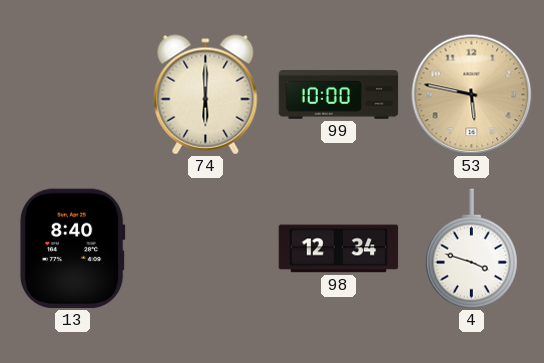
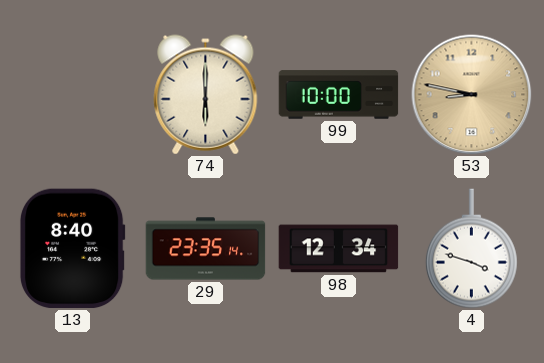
53: 5:47 -> 8:47 (472, 95)
29: none -> 23:35 (206, 249)
